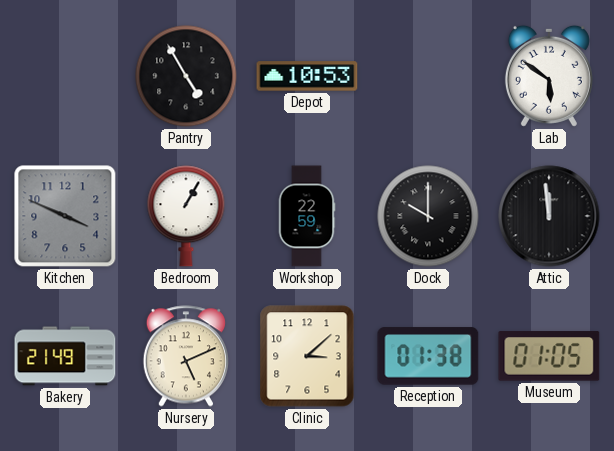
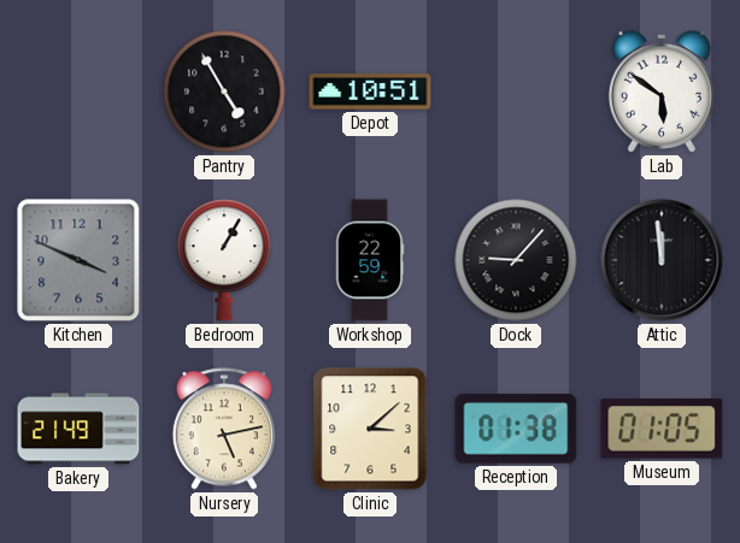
Depot: 10:53 -> 10:51 (370, 92)
Dock: 10:00 -> 9:07 (516, 260)
Nursery: 5:11 -> 5:13 (223, 429)
